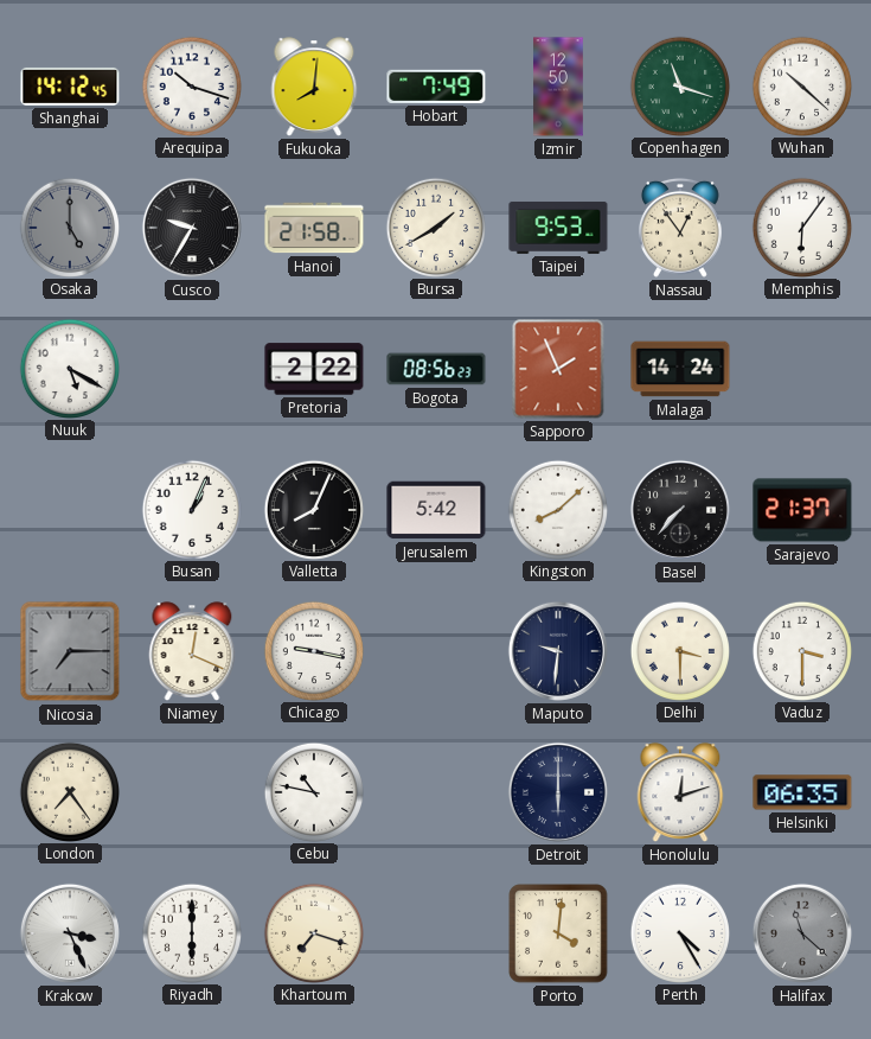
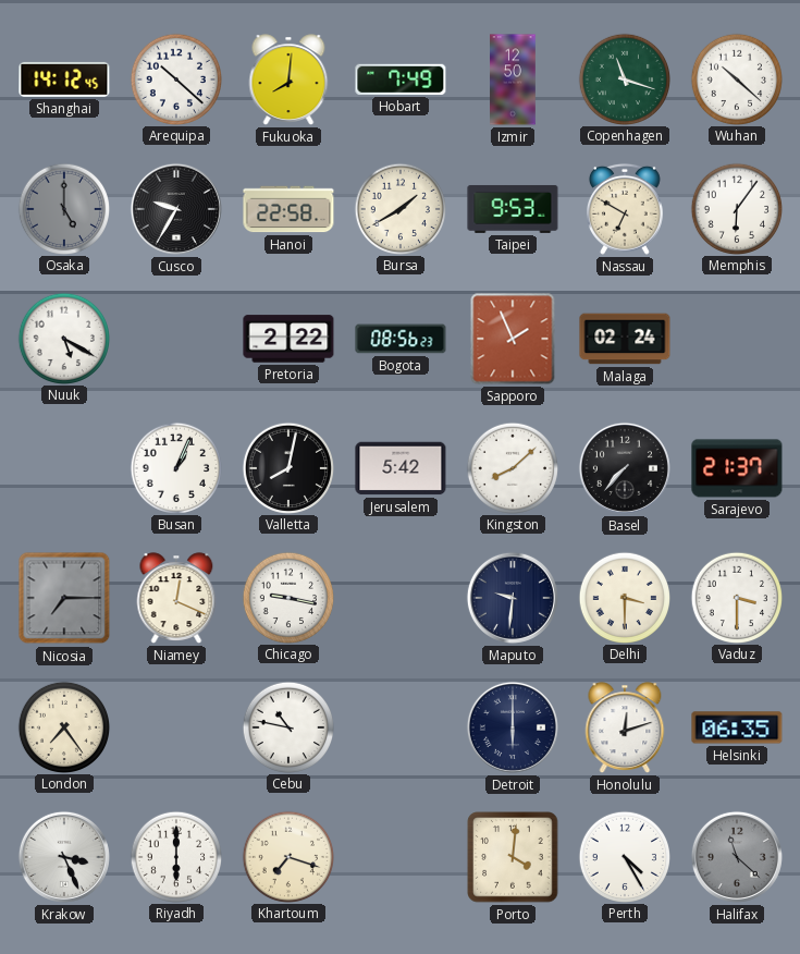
Arequipa: 10:18 -> 10:22 (175, 78)
Hanoi: 21:58 -> 22:58 (288, 209)
Nassau: 12:54 -> 6:50 (626, 209)
Malaga: 14:24 -> 02:24 (625, 339)
Valletta: 8:04 -> 8:02 (287, 467)
